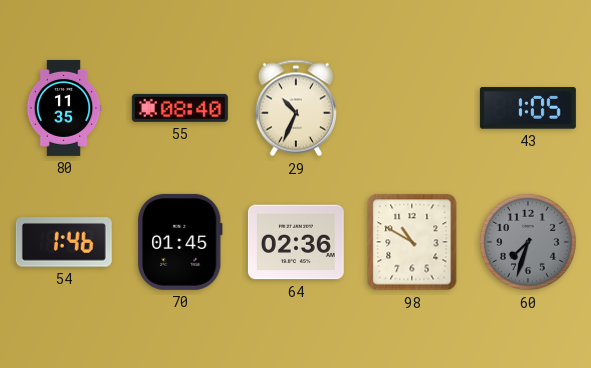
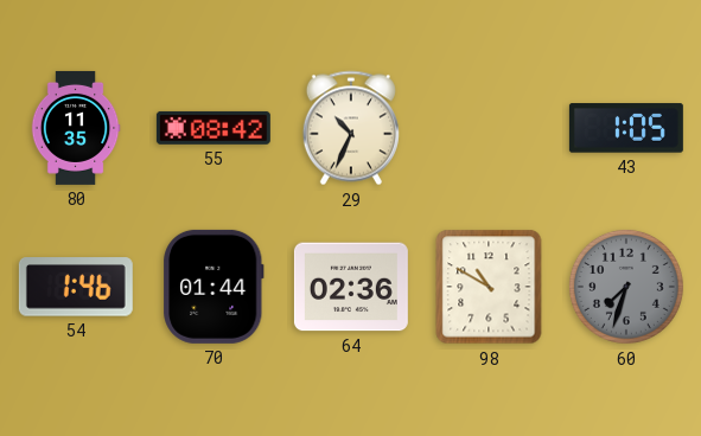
55: 08:40 -> 08:42 (214, 128)
70: 01:45 -> 01:44 (214, 287)
